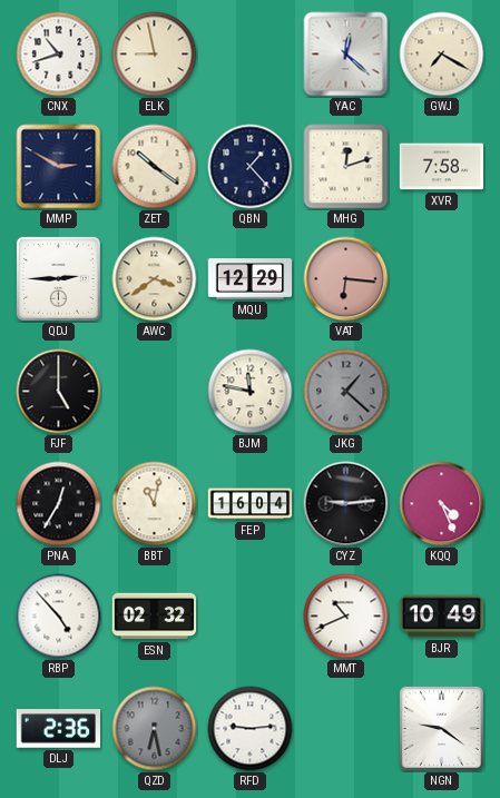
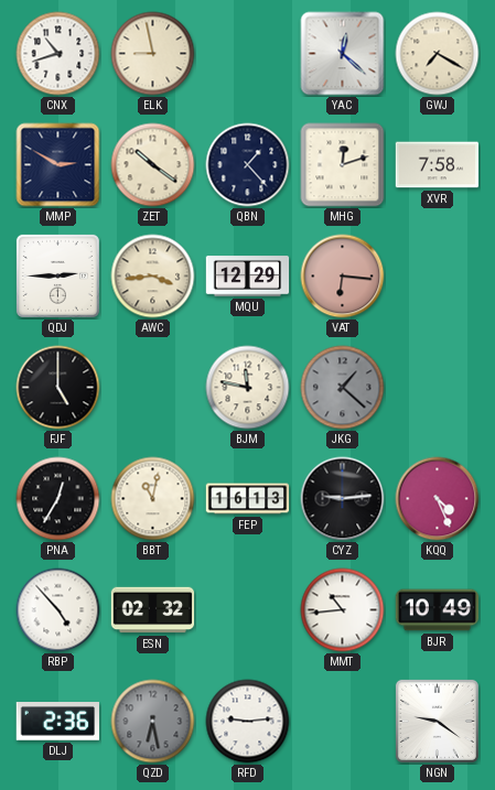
AWC: 3:39 -> 3:44 (153, 277)
FEP: 16:04 -> 16:13 (248, 499)
MMT: 10:41 -> 10:44 (343, 610)
